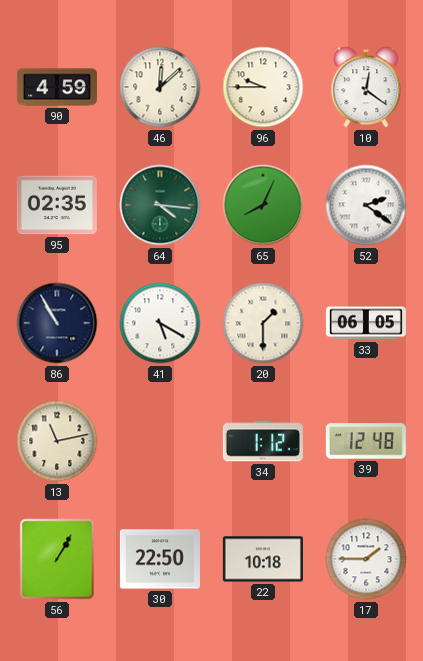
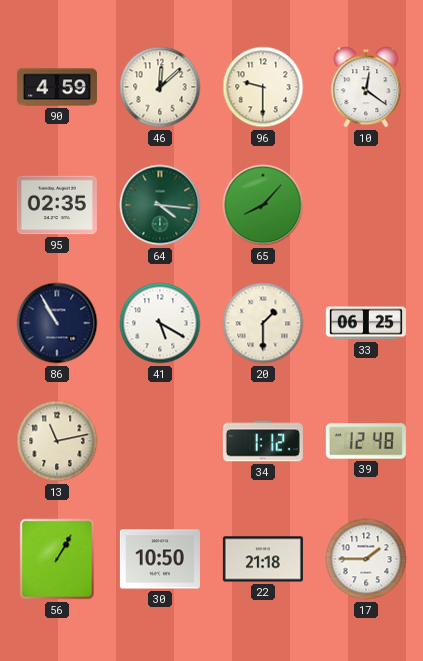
96: 9:45 -> 9:30 (263, 87)
65: 8:04 -> 8:07 (263, 205)
52: 2:21 -> none (366, 205)
33: 06:05 -> 06:25 (366, 323)
30: 22:50 -> 10:50 (160, 559)
22: 10:18 -> 21:18 (263, 559)
